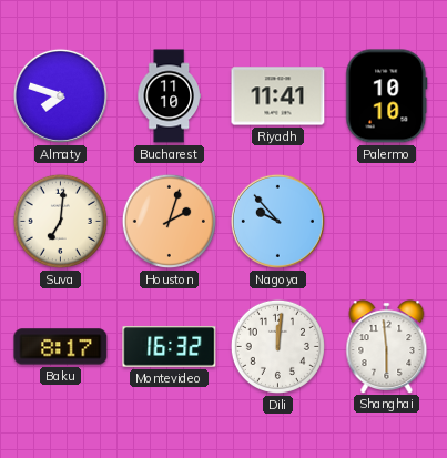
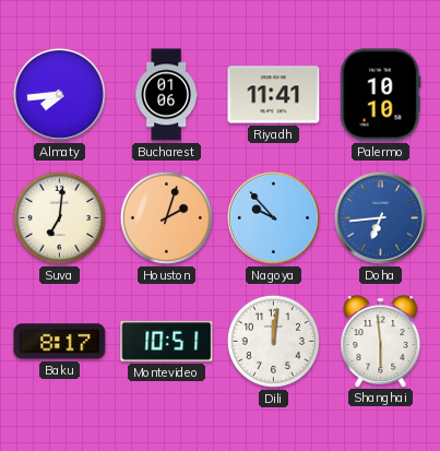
Almaty: 7:48 -> 7:44 (59, 94)
Bucharest: 11:10 -> 01:06 (166, 95)
Doha: none -> 6:44 (380, 217)
Montevideo: 16:32 -> 10:51 (167, 342)
